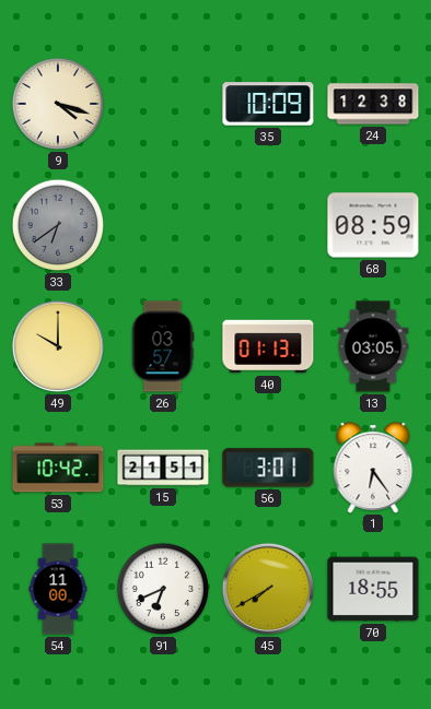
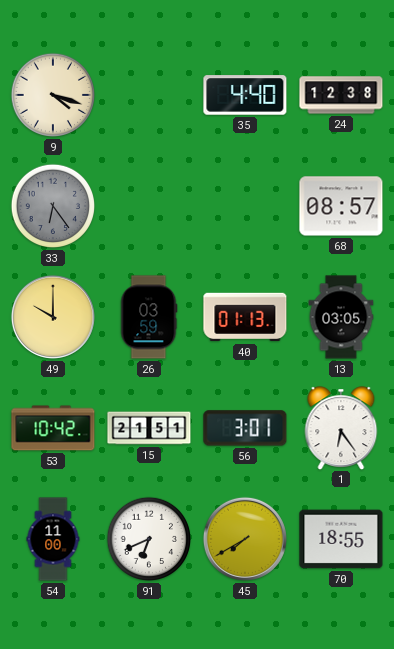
35: 10:09 -> 4:40 (245, 95)
33: 6:39 -> 6:24 (53, 206)
68: 08:59 -> 08:57 (341, 206)
26: 03:57 -> 03:59 (149, 317)
